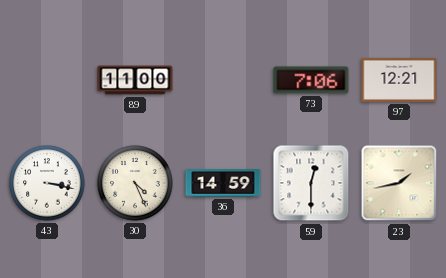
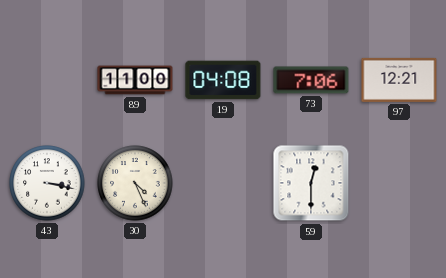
19: none -> 04:08 (223, 80)
36: 14:59 -> none (223, 183)
23: 1:43 -> none (399, 183)
